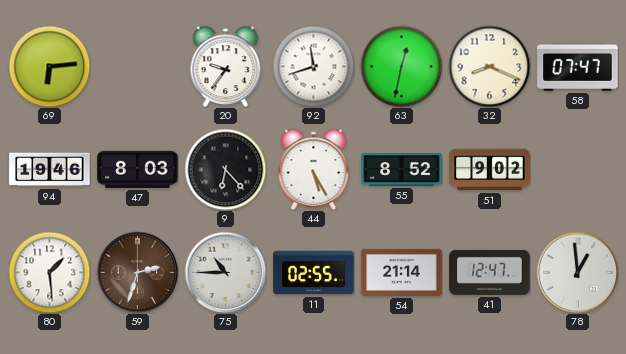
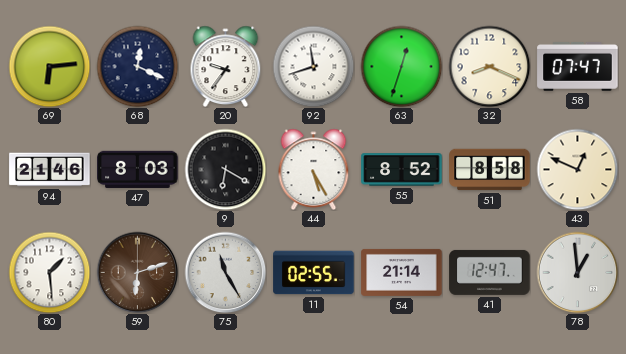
68: none -> 12:19 (137, 66)
63: 12:32 -> 12:33 (401, 66)
94: 19:46 -> 21:46 (50, 170)
9: 6:23 -> 6:20 (225, 169)
51: 9:02 -> 8:58 (490, 170)
43: none -> 12:49 (577, 169)
59: 2:33 -> 6:12 (137, 272)
75: 10:45 -> 11:25 (225, 272)
